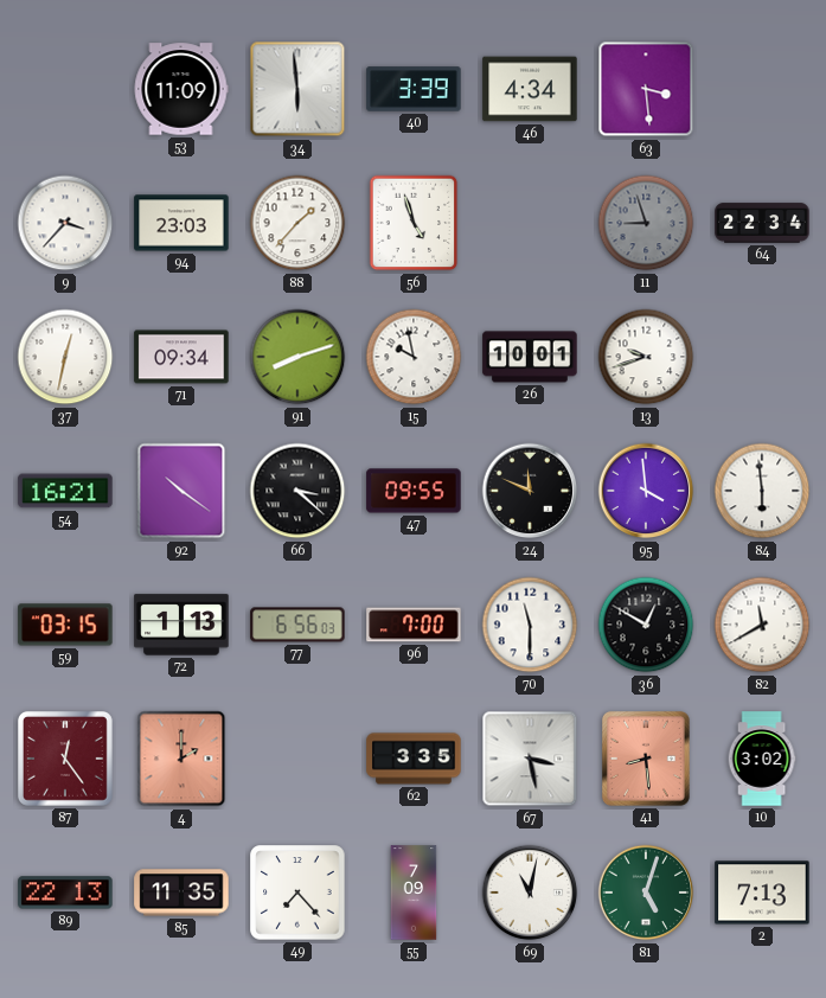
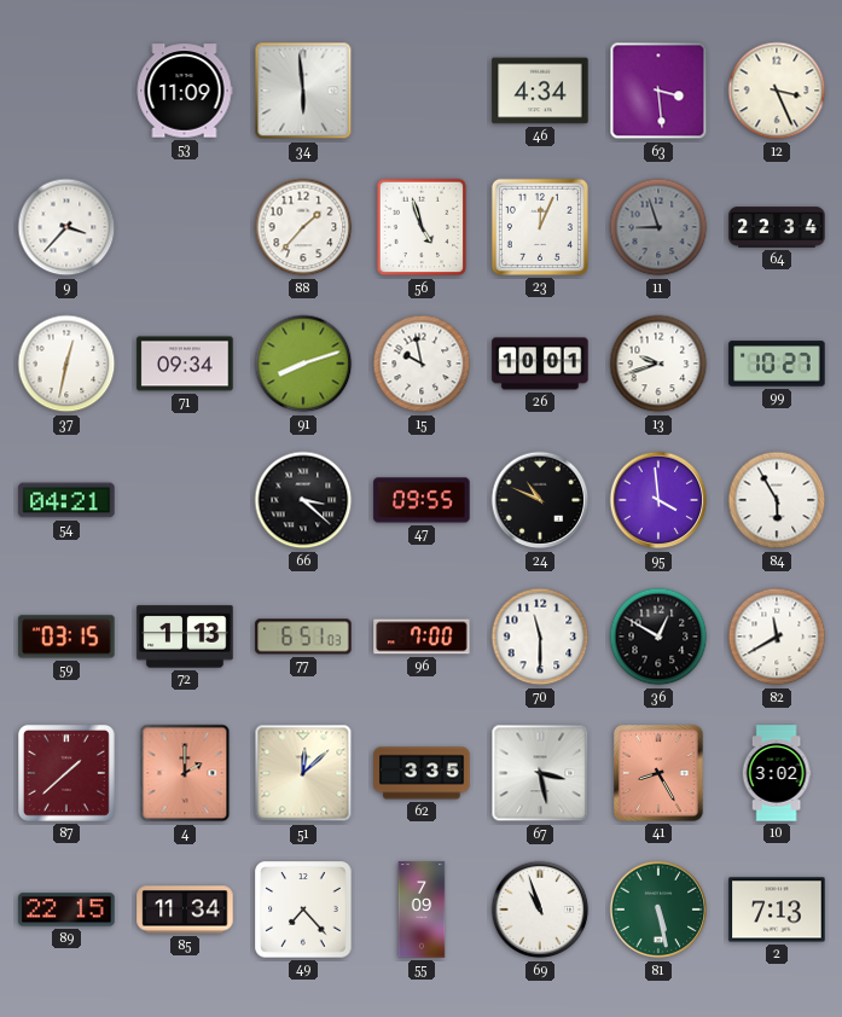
40: 3:39 -> none (414, 89)
12: none -> 3:26 (777, 91)
94: 23:03 -> none (181, 223)
23: none -> 12:04 (540, 227)
99: none -> 10:27 (777, 364)
54: 16:21 -> 04:21 (66, 500)
92: 10:21 -> none (181, 491)
24: 11:49 -> 10:49 (540, 500)
84: 5:59 -> 5:55 (777, 500)
77: 6:56 -> 6:51 (303, 637)
87: 12:24 -> 1:38 (66, 773)
51: none -> 12:08 (303, 773)
41: 8:29 -> 8:25 (658, 773)
89: 22:13 -> 22:15 (66, 910)
85: 11:35 -> 11:34 (185, 910)
69: 11:02 -> 10:57 (540, 910)
81: 5:03 -> 5:28 (658, 910)
